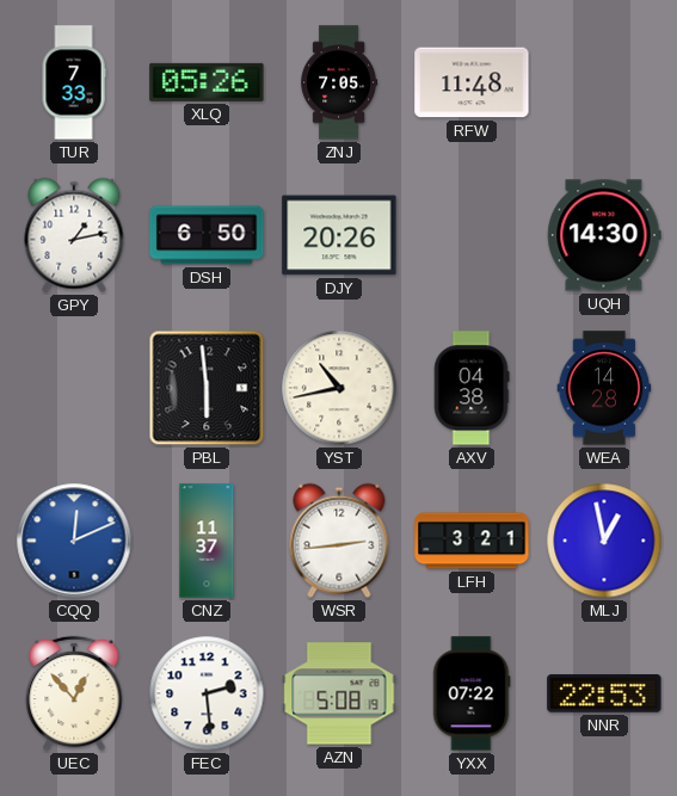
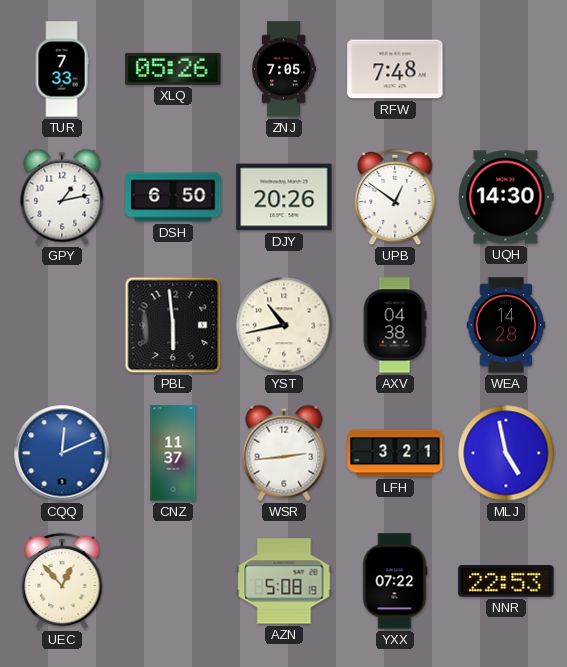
RFW: 11:48 -> 7:48 (395, 69)
UPB: none -> 12:51 (395, 197)
MLJ: 12:58 -> 4:58 (506, 453)
FEC: 2:29 -> none (207, 693)
